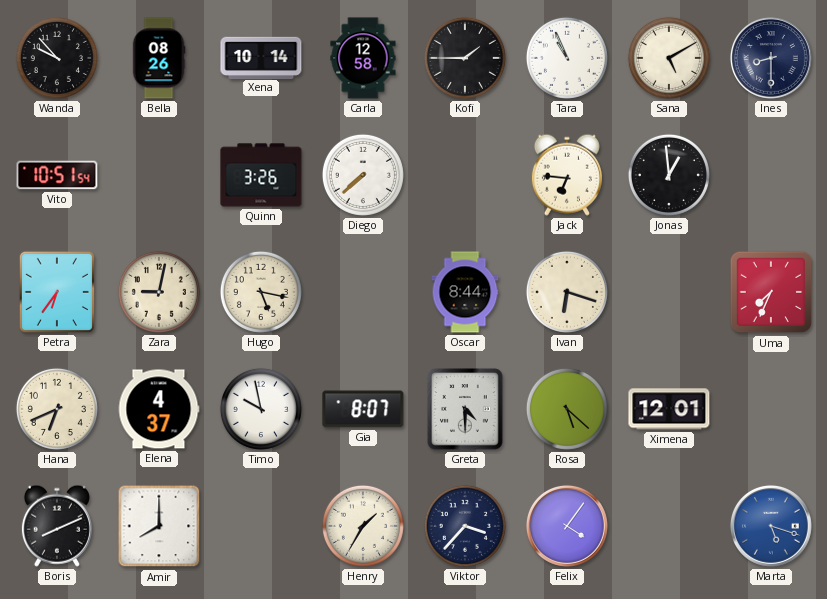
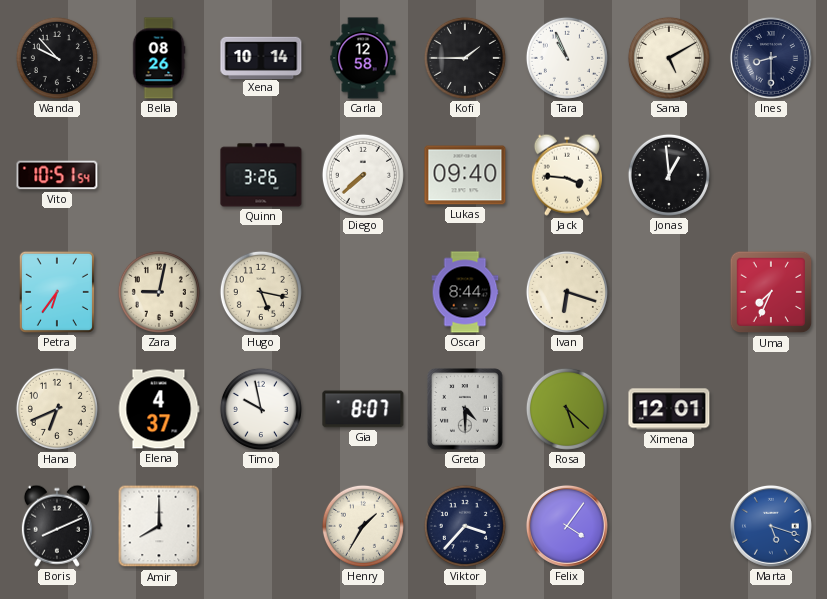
Lukas: none -> 09:40 (465, 175)
Jack: 6:46 -> 3:46 (567, 175)
